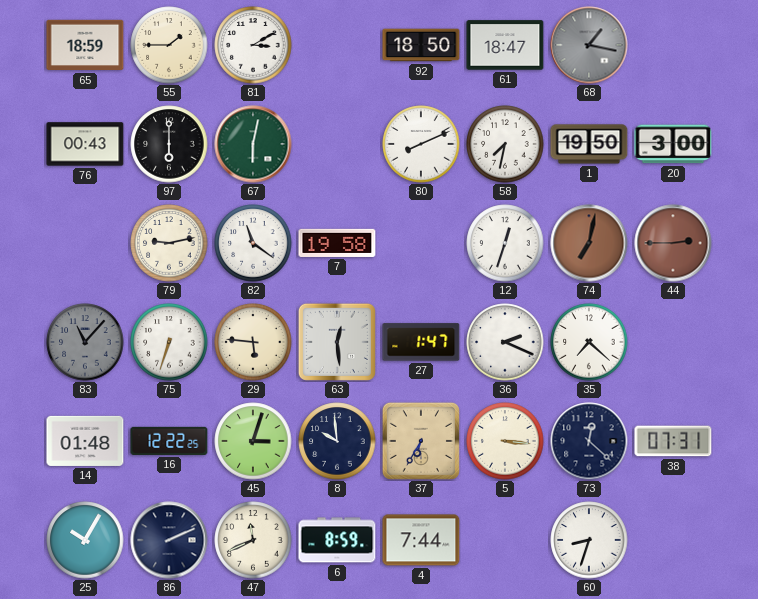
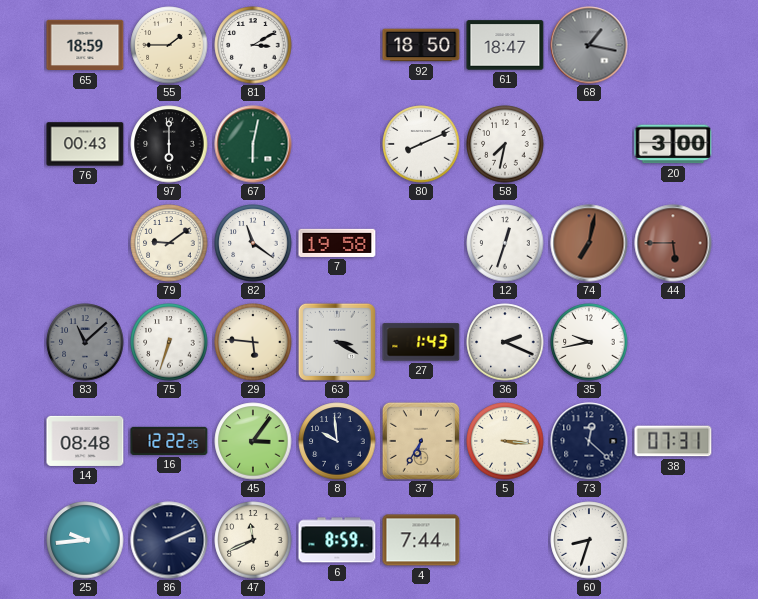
1: 19:50 -> none (589, 144)
79: 9:13 -> 9:09 (169, 243)
44: 2:45 -> 5:45 (673, 243)
83: 11:07 -> 11:08 (85, 342)
63: 12:29 -> 3:20 (337, 342)
27: 1:47 -> 1:43 (421, 342)
35: 7:22 -> 9:43 (589, 342)
14: 01:48 -> 08:48 (85, 441)
45: 3:03 -> 3:06 (253, 441)
25: 10:05 -> 9:44 (85, 540)
